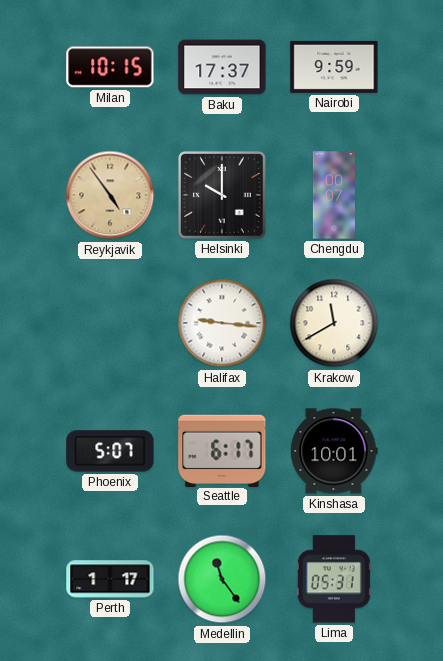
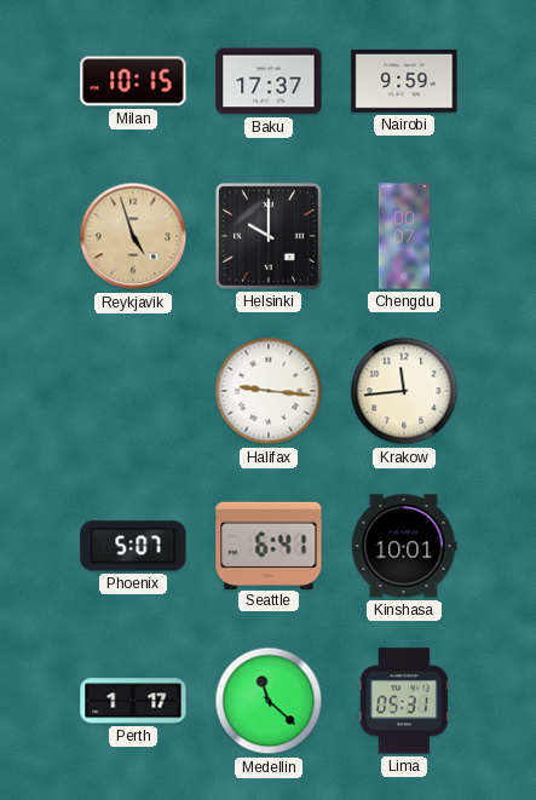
Reykjavik: 4:54 -> 4:57 (133, 236)
Krakow: 11:40 -> 11:44 (404, 391)
Seattle: 6:17 -> 6:41 (269, 545)
Medellin: 11:24 -> 11:22 (269, 701)
